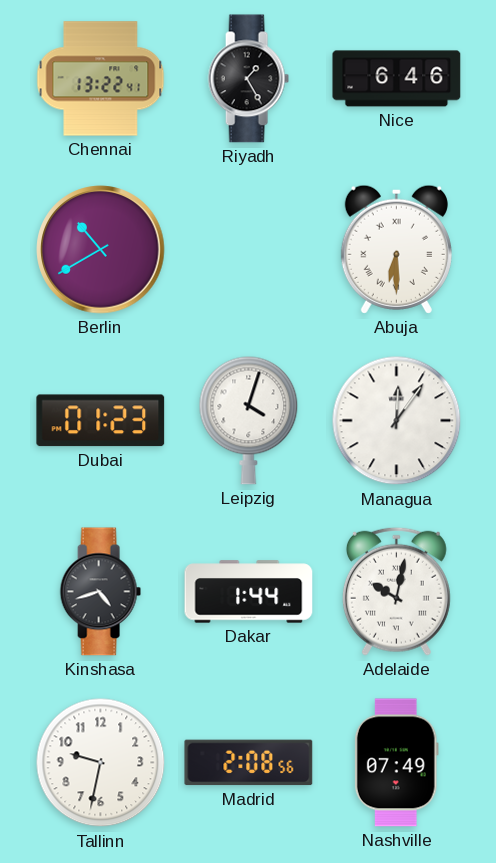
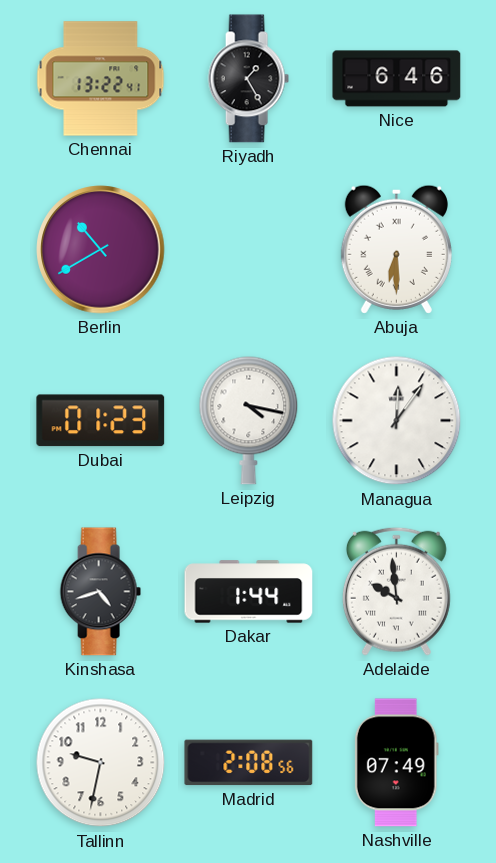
Leipzig: 4:03 -> 4:17 (249, 420)
Adelaide: 10:02 -> 9:59 (396, 591)
